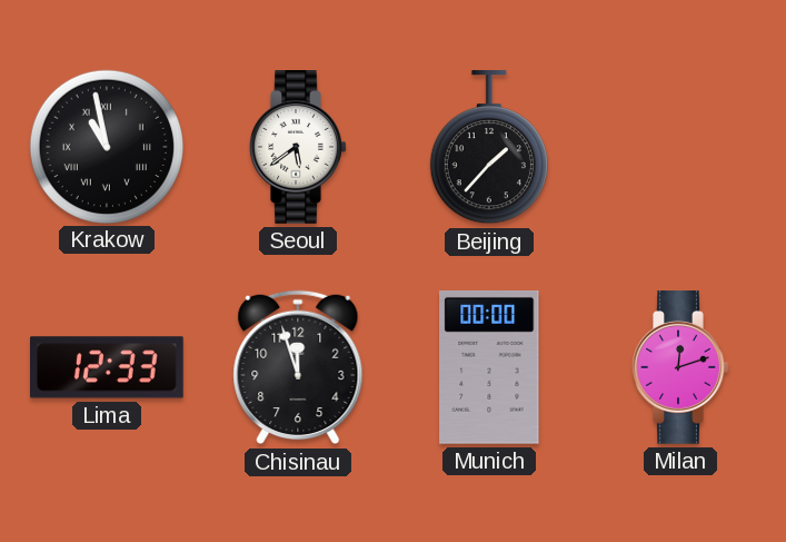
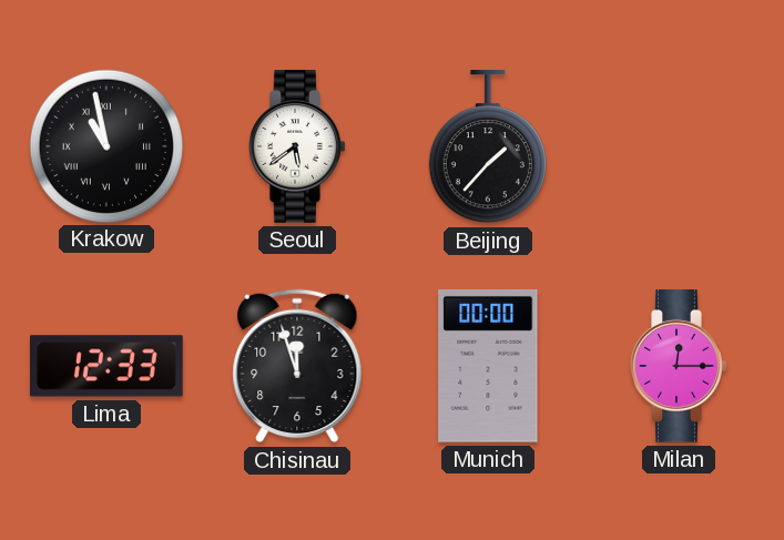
Milan: 12:12 -> 12:15 (679, 367)
